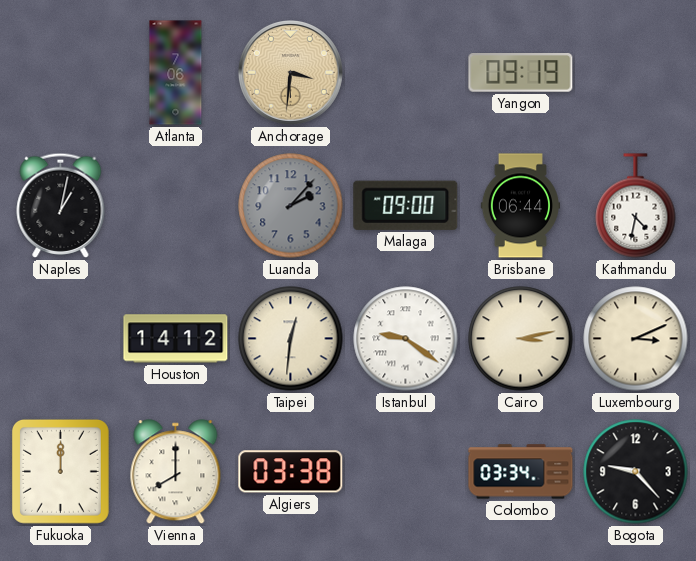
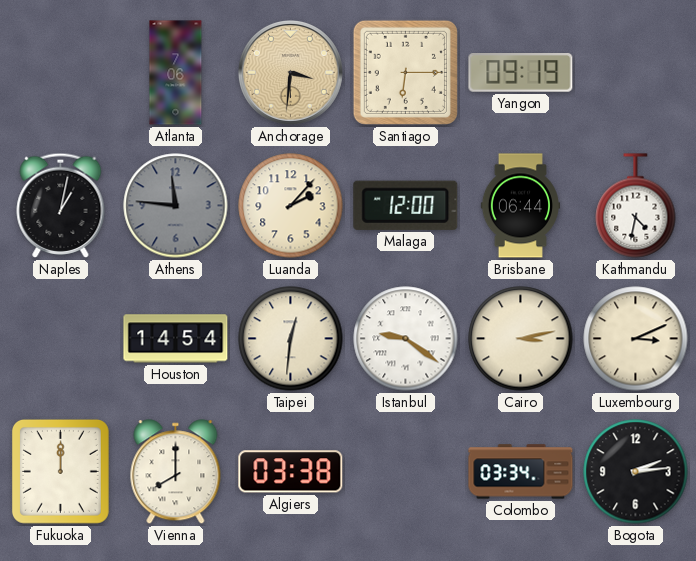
Santiago: none -> 6:15 (405, 72)
Athens: none -> 11:46 (176, 206)
Luanda dial: grey -> cream (291, 206)
Malaga: 09:00 -> 12:00 (406, 205)
Houston: 14:12 -> 14:54 (176, 339)
Bogota: 9:23 -> 2:14 (636, 472)
